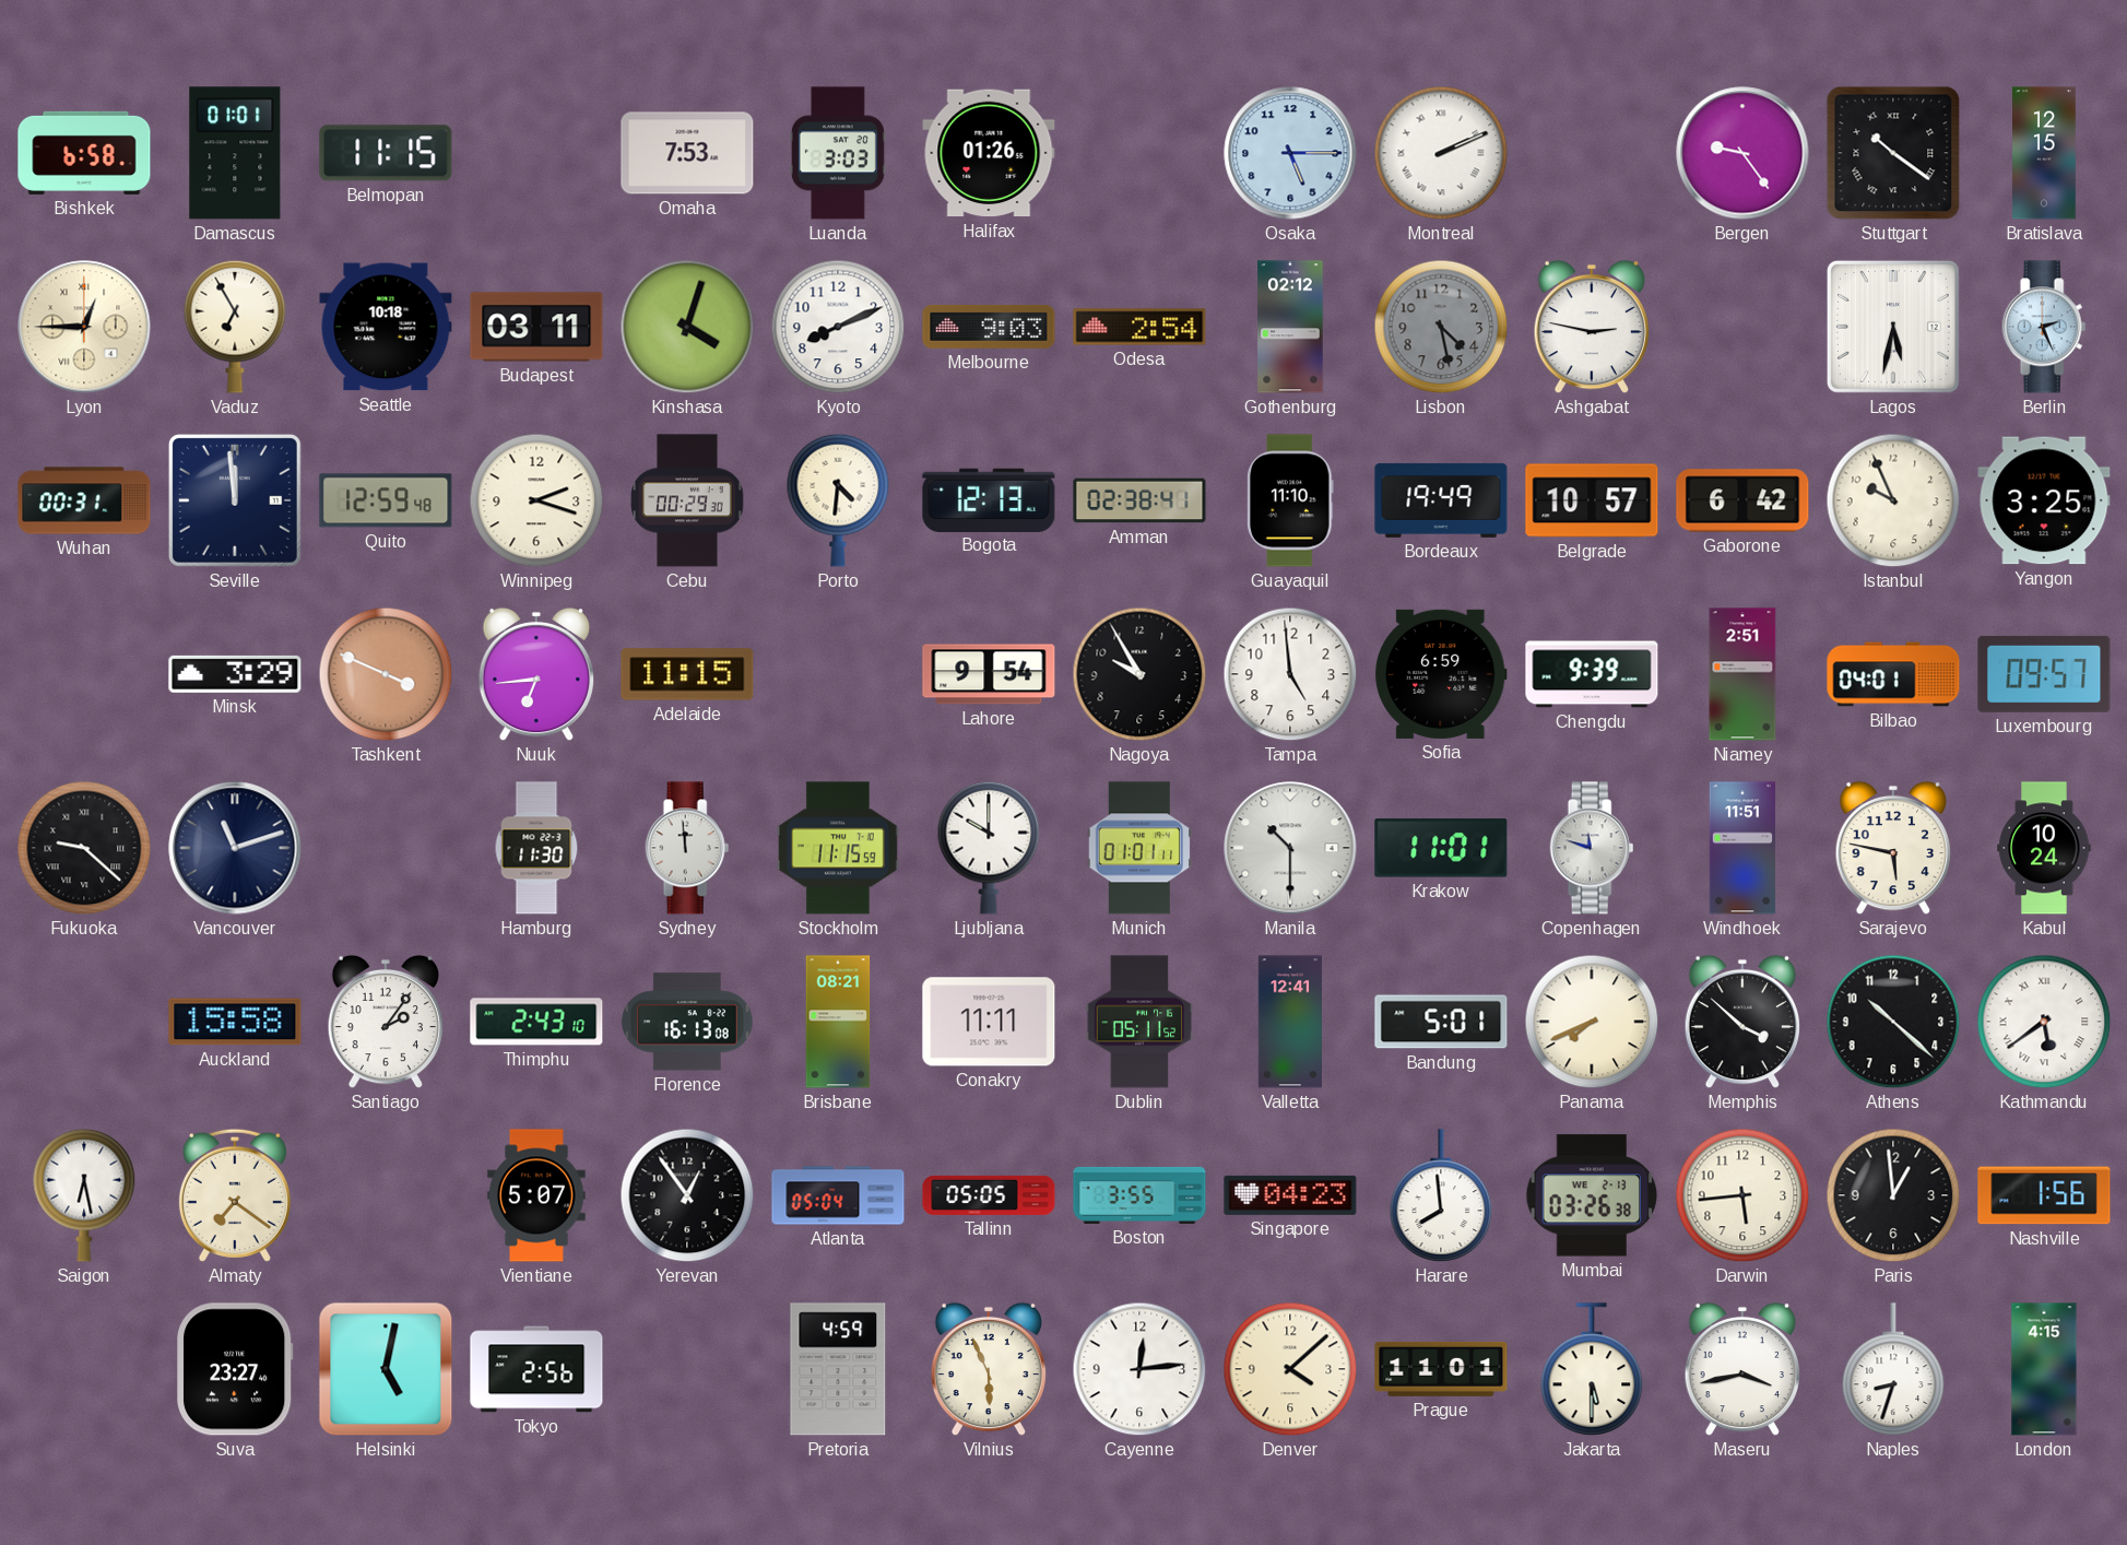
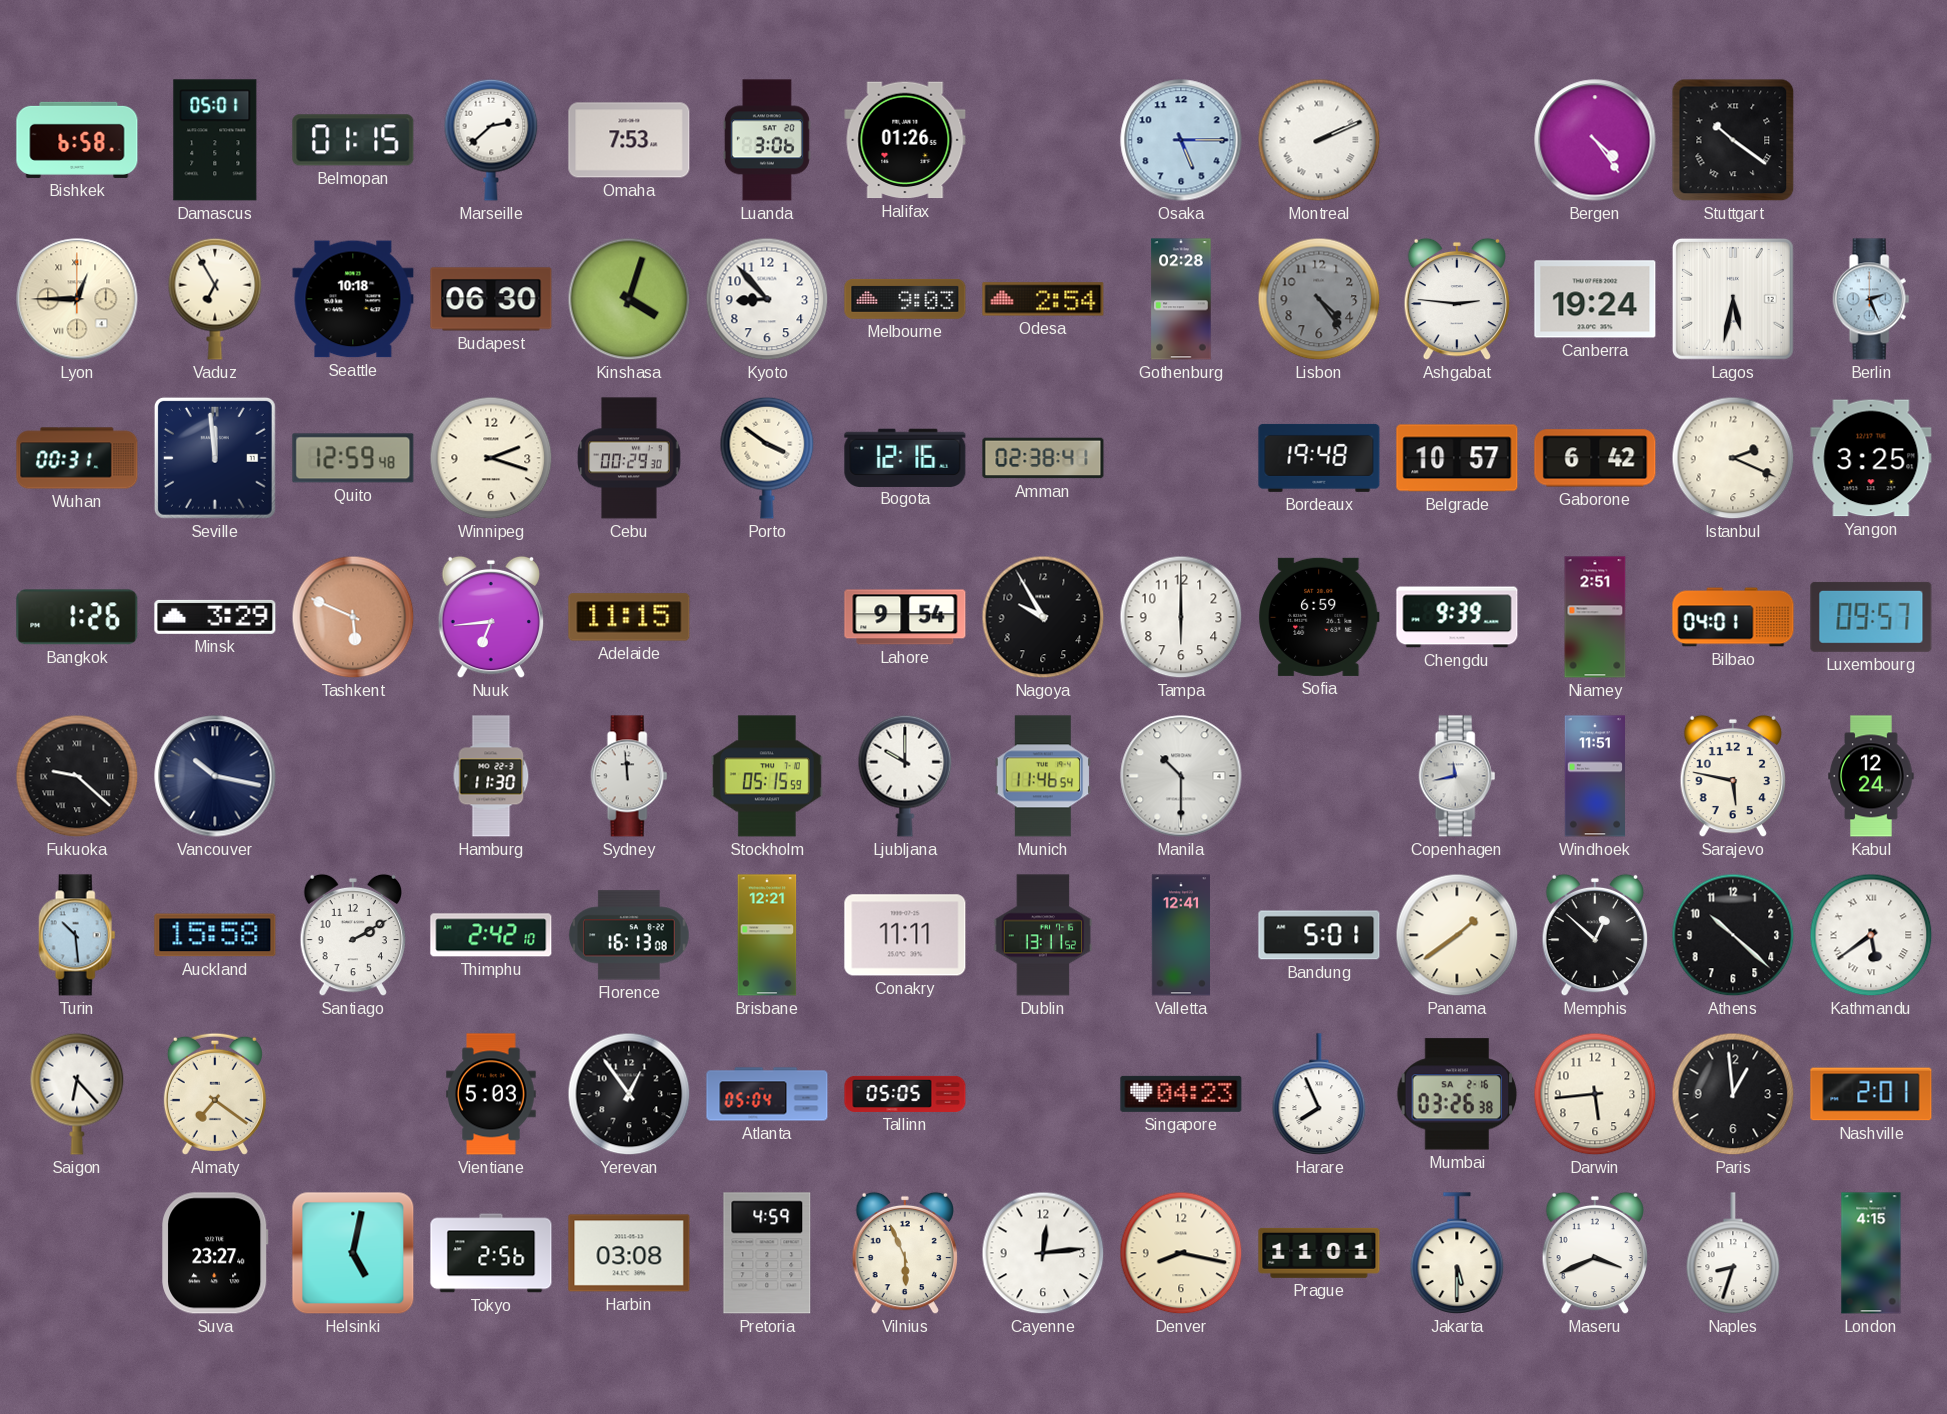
Damascus: 01:01 -> 05:01 (215, 140)
Belmopan: 11:15 -> 01:15 (353, 140)
Marseille: none -> 2:38 (491, 140)
Luanda: 3:03 -> 3:06 (767, 140)
Bergen: 9:24 -> 4:24 (1595, 140)
Bratislava: 12:15 -> none (2045, 153)
Budapest: 03:11 -> 06:30 (491, 299)
Kyoto: 8:11 -> 8:53 (767, 299)
Gothenburg: 02:12 -> 02:28 (1181, 299)
Lisbon: 4:28 -> 4:24 (1319, 299)
Ashgabat: 2:47 -> 2:46 (1456, 299)
Canberra: none -> 19:24 (1595, 299)
Porto: 4:31 -> 3:51 (767, 458)
Bogota: 12:13 -> 12:16 (905, 457)
Guayaquil: 11:10 -> none (1290, 500)
Bordeaux: 19:49 -> 19:48 (1319, 458)
Istanbul: 9:56 -> 2:19 (1733, 458)
Bangkok: none -> 1:26 (77, 617)
Tashkent: 3:49 -> 5:49 (353, 617)
Tampa: 4:59 -> 6:00 (1181, 617)
Vancouver: 11:12 -> 10:17 (215, 776)
Stockholm: 11:15 -> 05:15 (767, 776)
Munich: 01:01 -> 11:46 (1042, 776)
Krakow: 11:01 -> none (1441, 848)
Copenhagen: 11:48 -> 11:43 (1457, 776)
Kabul: 10:24 -> 12:24 (1871, 776)
Turin: none -> 10:29 (77, 935)
Santiago: 2:06 -> 2:10 (352, 935)
Thimphu: 2:43 -> 2:42 (491, 935)
Brisbane: 08:21 -> 12:21 (767, 935)
Dublin: 05:11 -> 13:11 (1043, 935)
Panama: 7:41 -> 1:39 (1457, 935)
Memphis: 3:52 -> 12:52 (1594, 935)
Saigon: 6:28 -> 6:23 (77, 1094)
Vientiane: 5:07 -> 5:03 (491, 1094)
Boston: 3:55 -> none (1139, 1195)
Harare: 7:59 -> 7:56 (1319, 1094)
Mumbai date: WE 2-13 -> SA 2-16 (1457, 1094)
Nashville: 1:56 -> 2:01 (1871, 1094)
Harbin: none -> 03:08 (629, 1253)
Denver: 4:08 -> 8:17 (1181, 1253)
Maseru: 3:43 -> 3:41 (1594, 1253)
